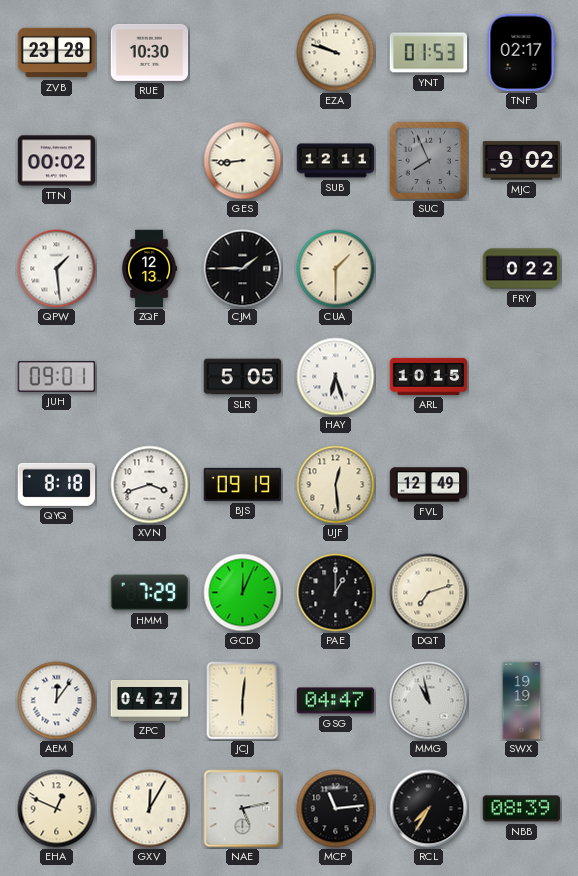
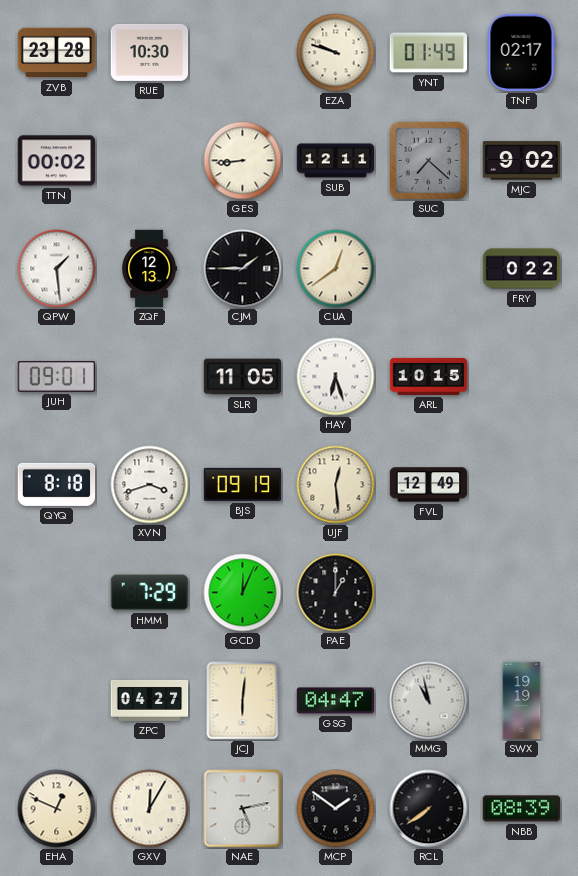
YNT: 01:53 -> 01:49 (429, 53)
SUC: 7:56 -> 7:22 (429, 161)
CUA: 1:30 -> 12:39 (336, 269)
SLR: 5:05 -> 11:05 (243, 377)
DQT: 7:12 -> none (429, 593)
AEM: 12:06 -> none (57, 701)
MCP: 11:14 -> 1:51 (336, 809)
RCL: 7:35 -> 7:39 (429, 809)
